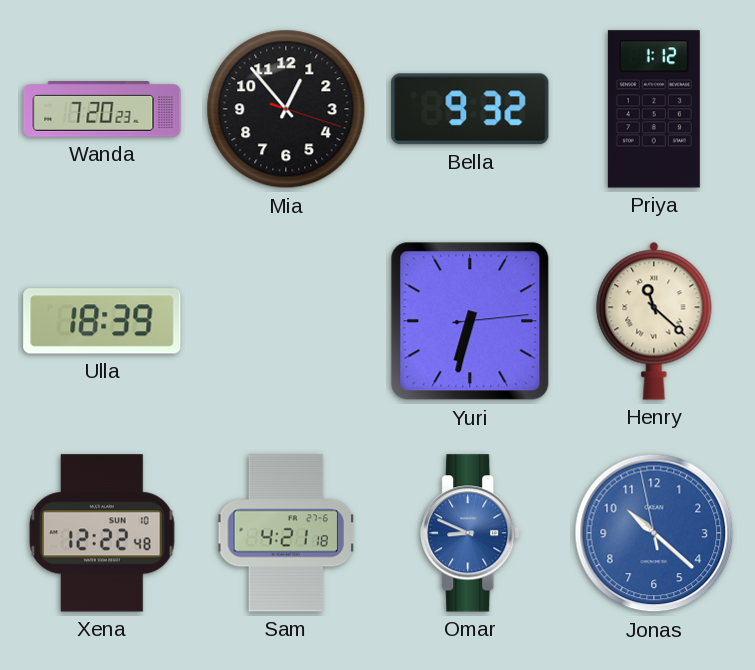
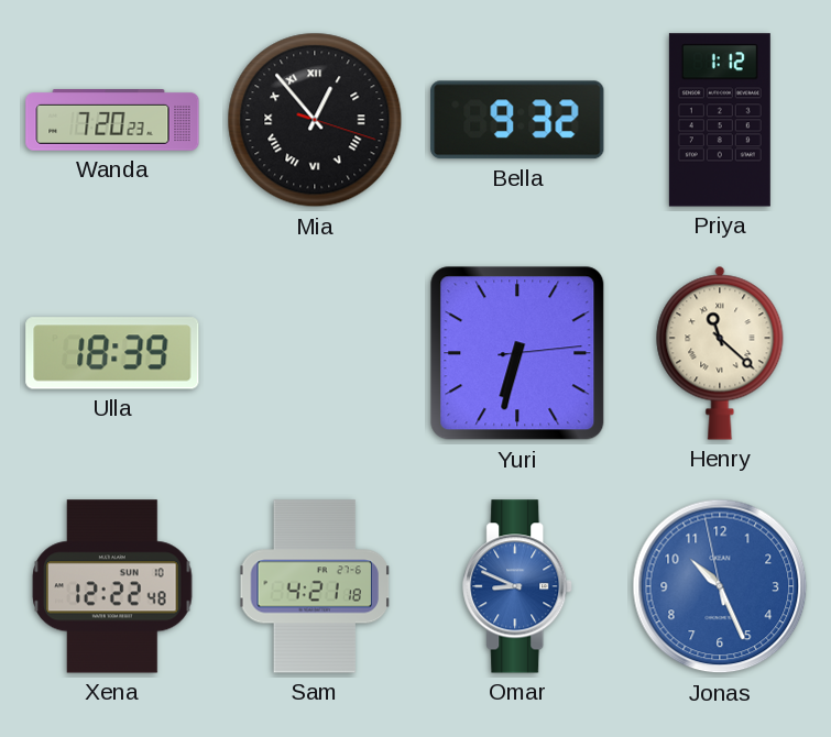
Mia numerals: Arabic -> Roman (315, 120)
Jonas: 10:21 -> 10:25 (720, 586)
